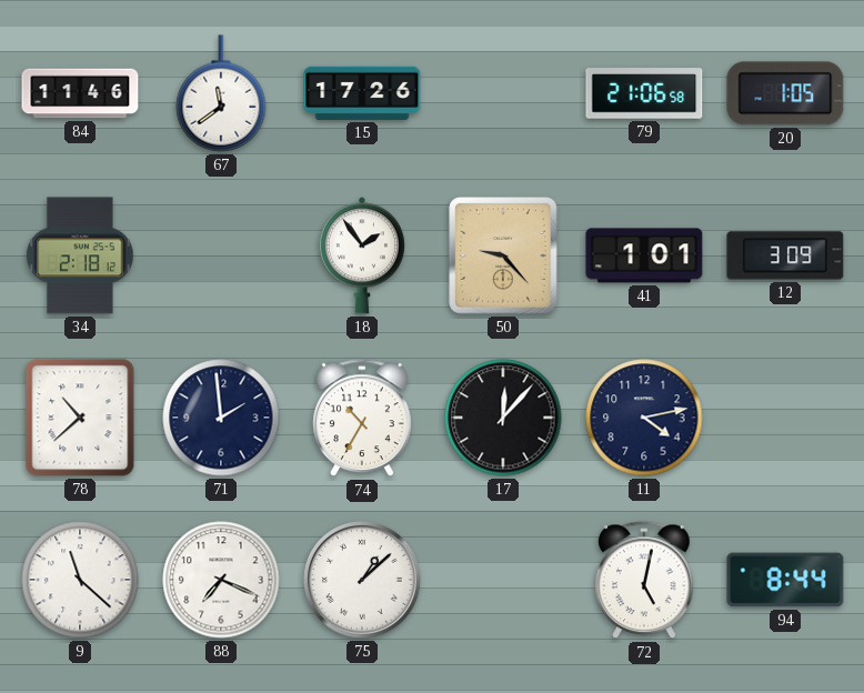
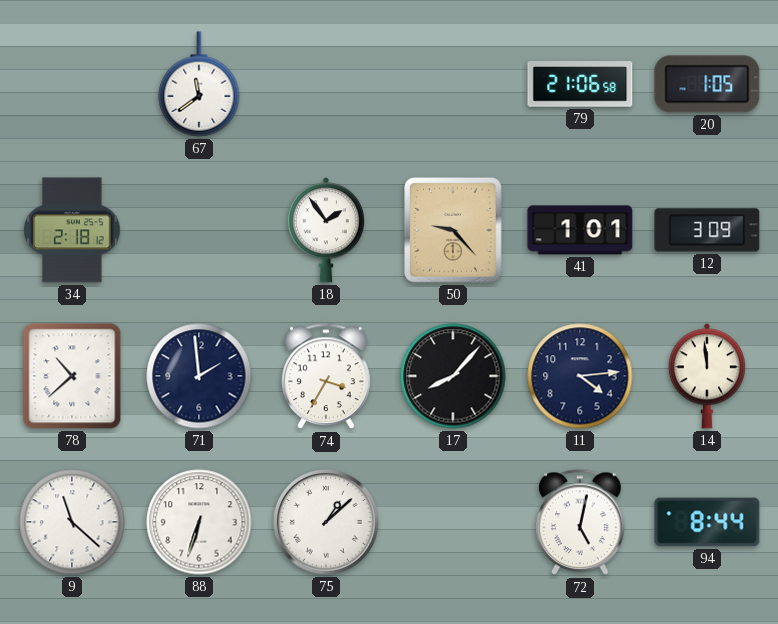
84: 11:46 -> none (80, 93)
15: 17:26 -> none (362, 93)
74: 10:35 -> 3:35 (326, 377)
17: 12:07 -> 8:07 (453, 376)
11: 4:13 -> 4:14 (580, 376)
14: none -> 11:59 (707, 376)
88: 7:19 -> 6:33 (199, 522)
